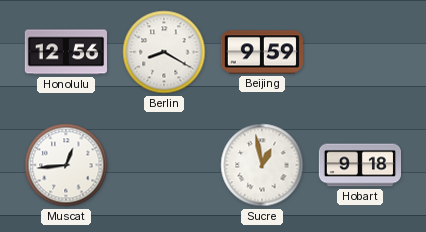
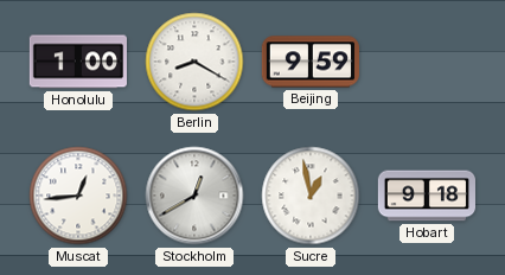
Honolulu: 12:56 -> 1:00 (77, 62)
Stockholm: none -> 12:40 (194, 196)
